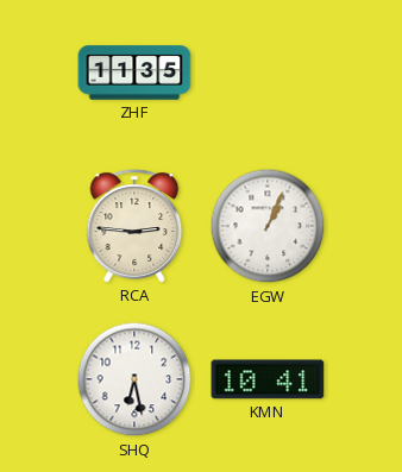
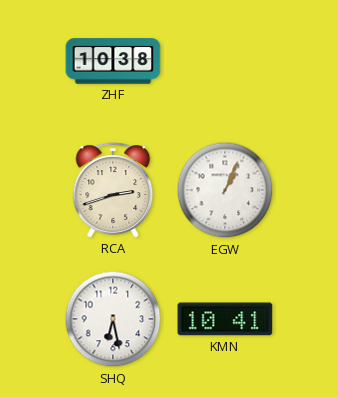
ZHF: 11:35 -> 10:38 (113, 61)
RCA: 2:46 -> 2:42 (113, 190)
